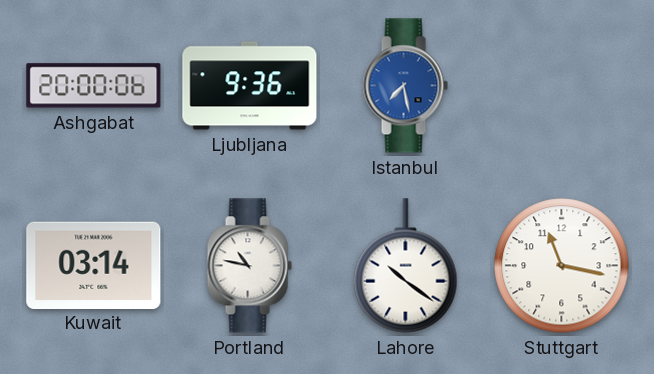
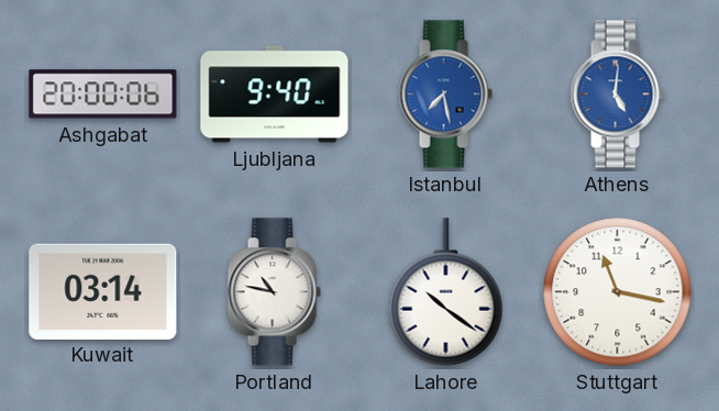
Ljubljana: 9:36 -> 9:40 (275, 95)
Athens: none -> 5:01 (617, 95)
